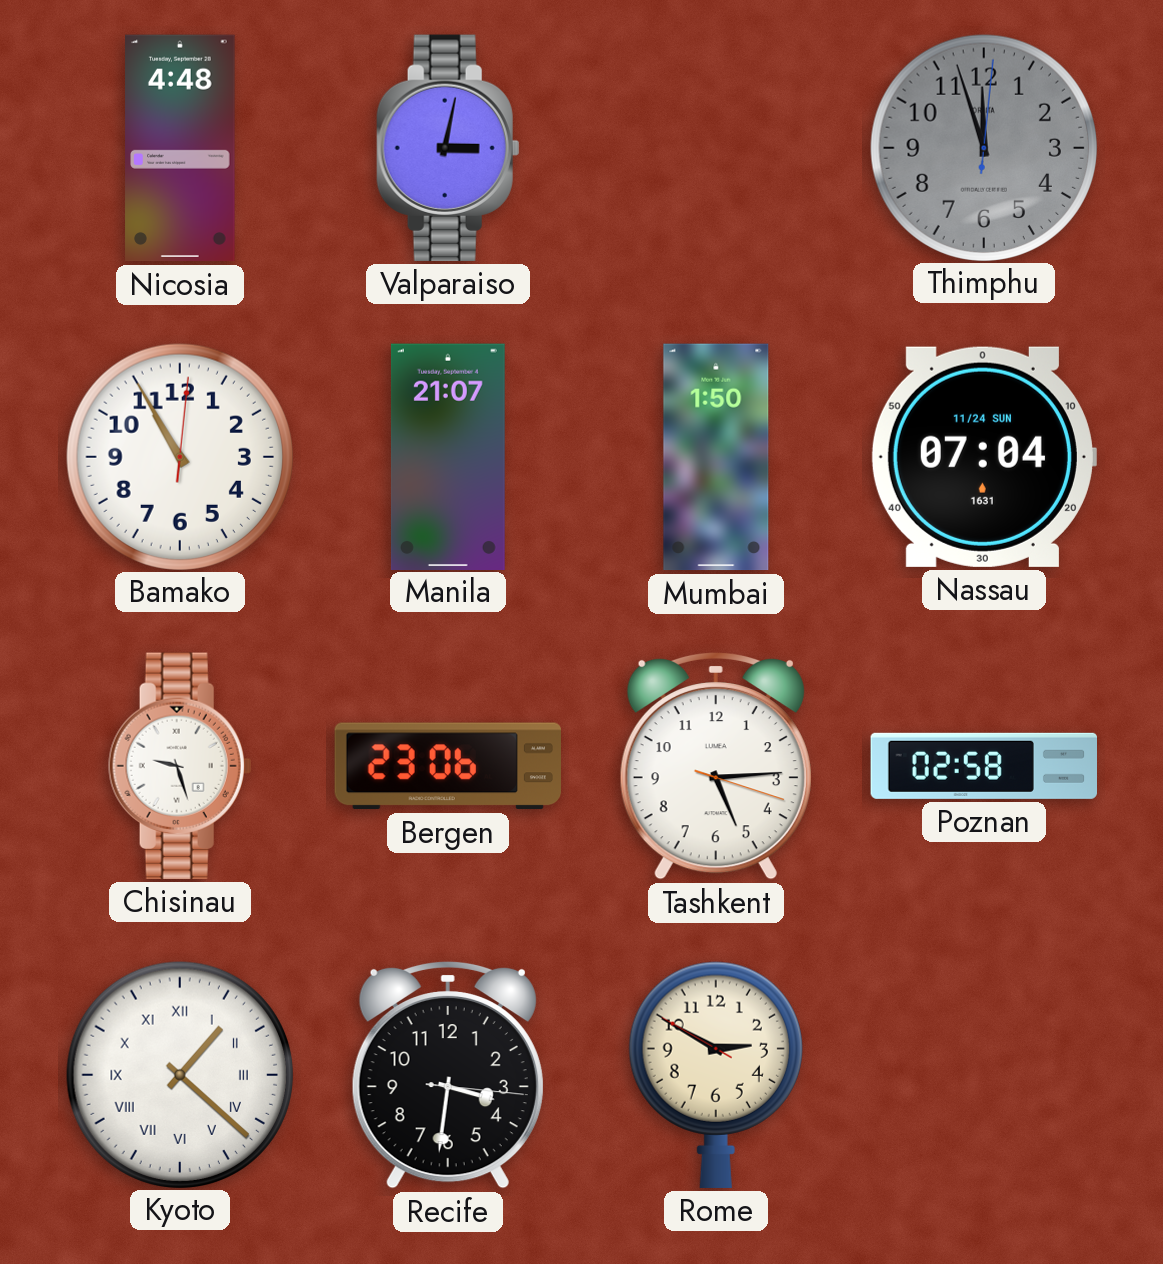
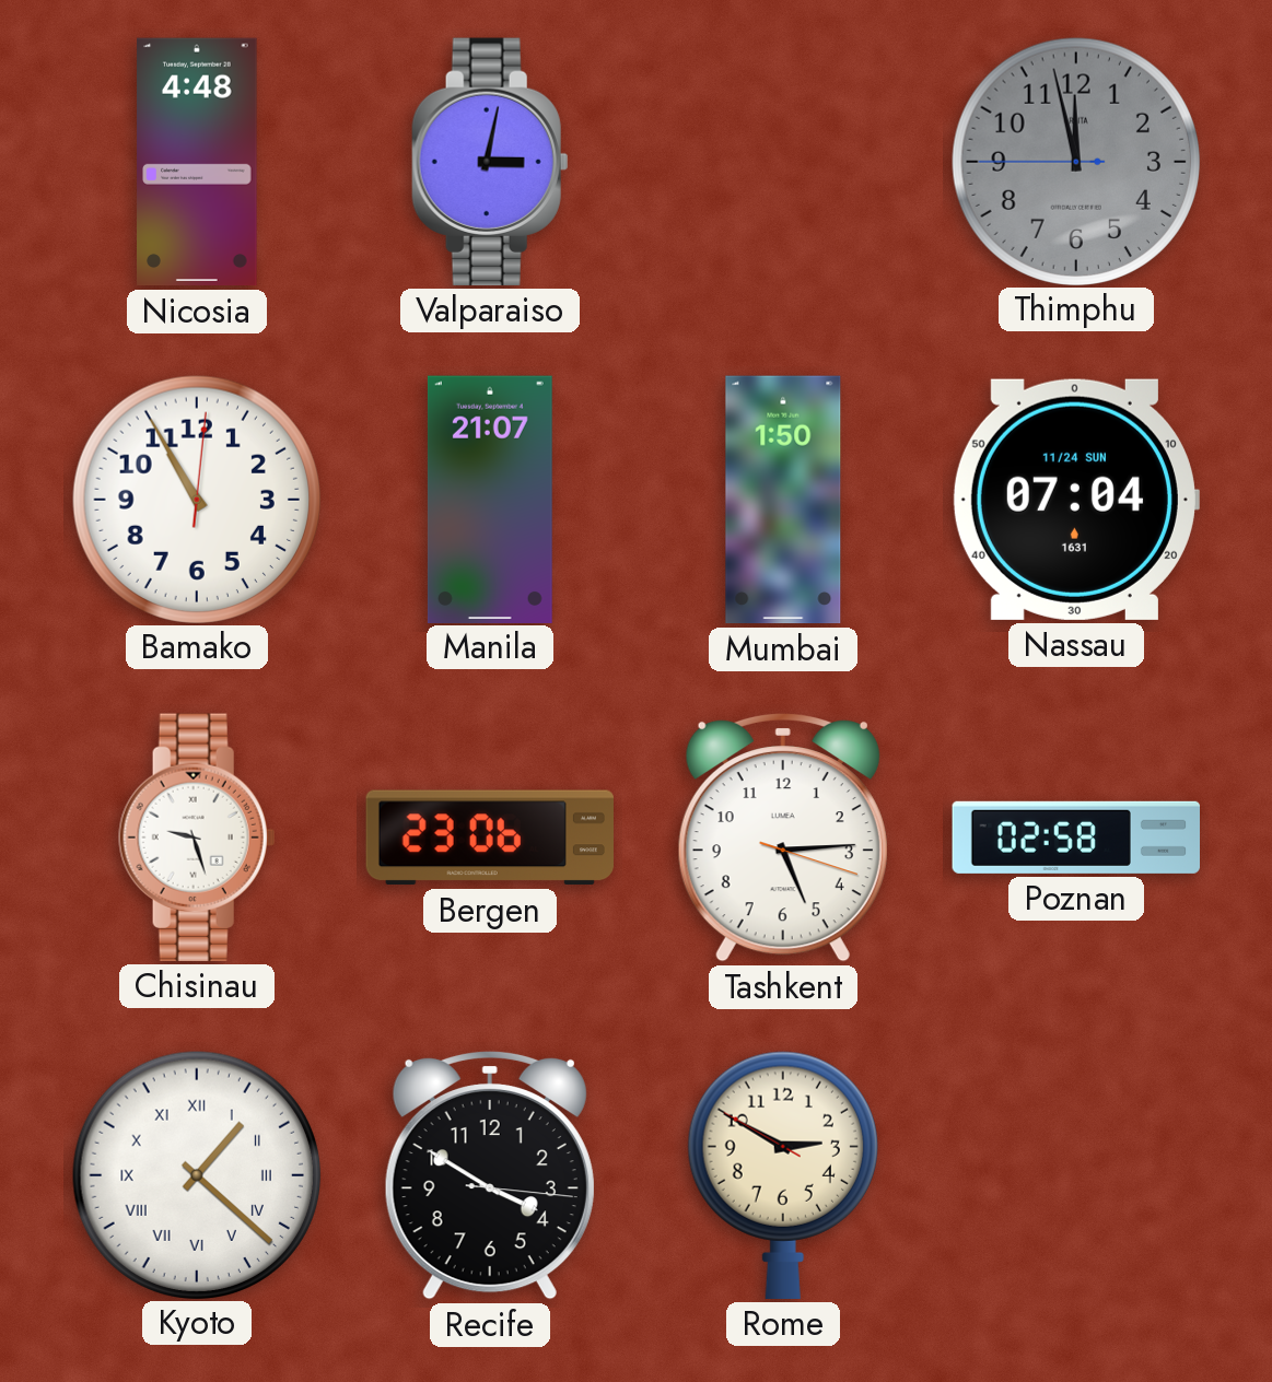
Thimphu: 11:57:01 -> 11:57:45 (1075, 161)
Recife: 3:31 -> 3:50 (490, 1175)
